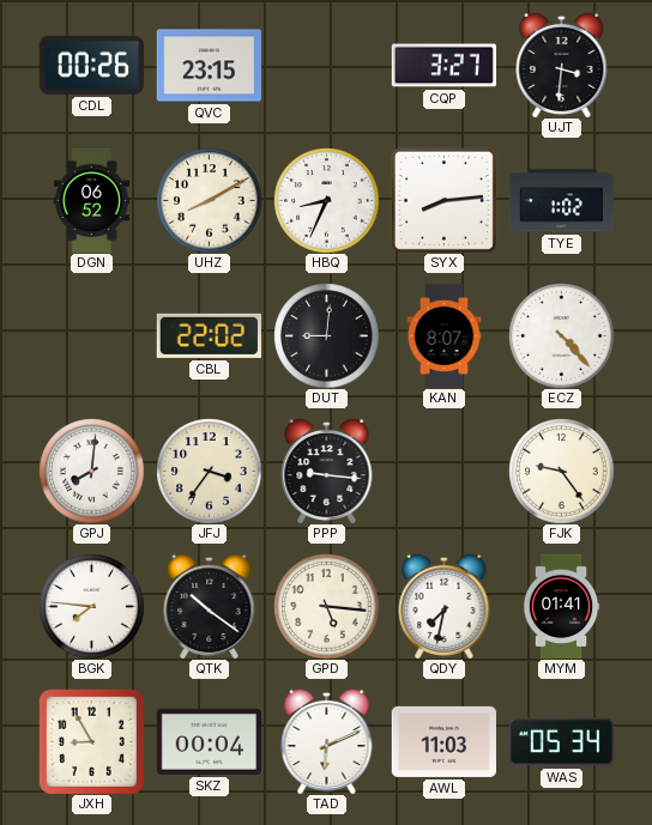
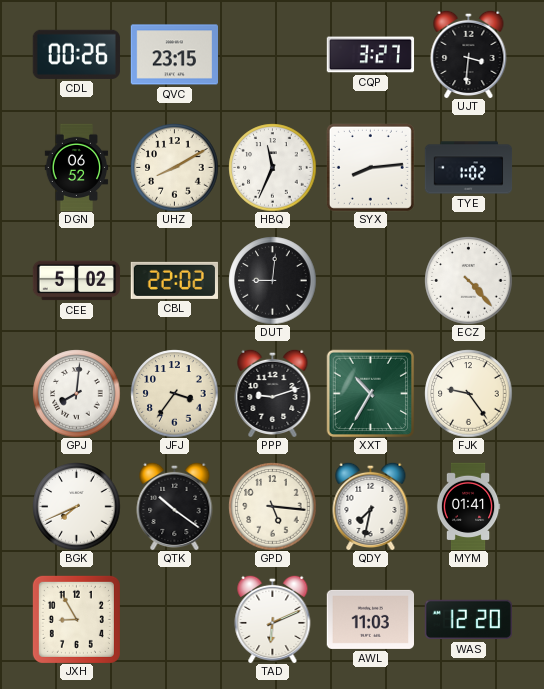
HBQ: 8:34 -> 11:34 (272, 167)
CEE: none -> 5:02 (76, 281)
KAN: 8:07 -> none (445, 335)
PPP: 9:16 -> 9:12 (273, 393)
XXT: none -> 10:35 (370, 393)
BGK: 7:46 -> 7:41 (76, 506)
SKZ: 00:04 -> none (209, 741)
WAS: 05:34 -> 12:20 (468, 620)
